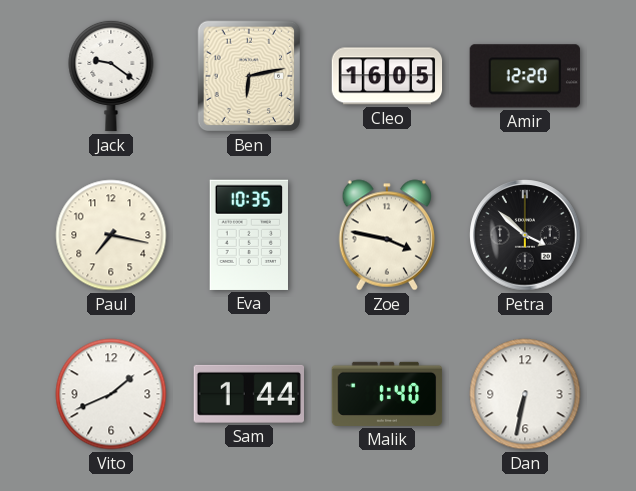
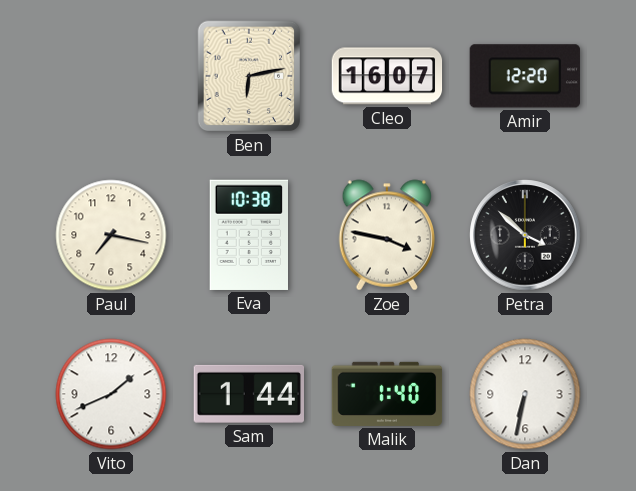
Jack: 9:21 -> none (111, 76)
Cleo: 16:05 -> 16:07 (387, 76)
Eva: 10:35 -> 10:38 (248, 235)
